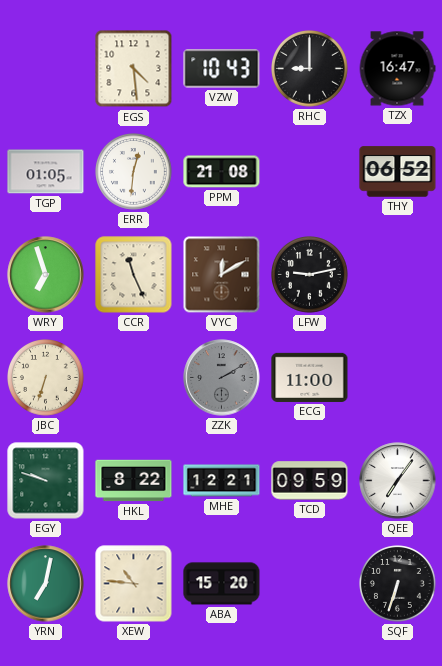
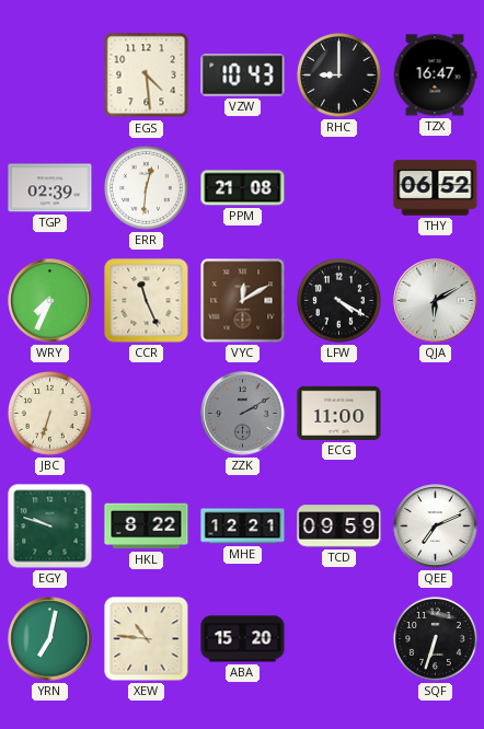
TGP: 01:05 -> 02:39 (50, 188)
WRY: 6:57 -> 7:34 (50, 301)
LFW: 9:13 -> 4:20 (339, 301)
QJA: none -> 6:10 (436, 301)
QEE: 7:06 -> 7:11 (436, 526)
